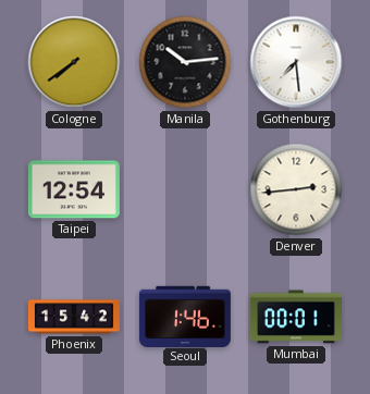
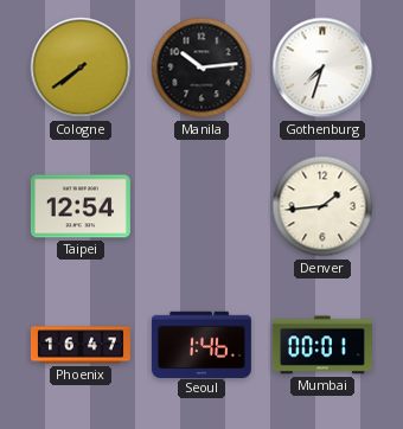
Gothenburg: 7:29 -> 7:33 (322, 68)
Denver: 2:44 -> 1:44 (322, 206)
Phoenix: 15:42 -> 16:47 (81, 345)
